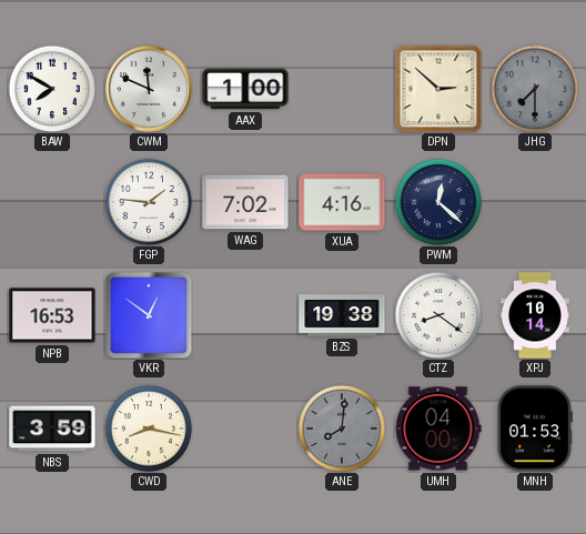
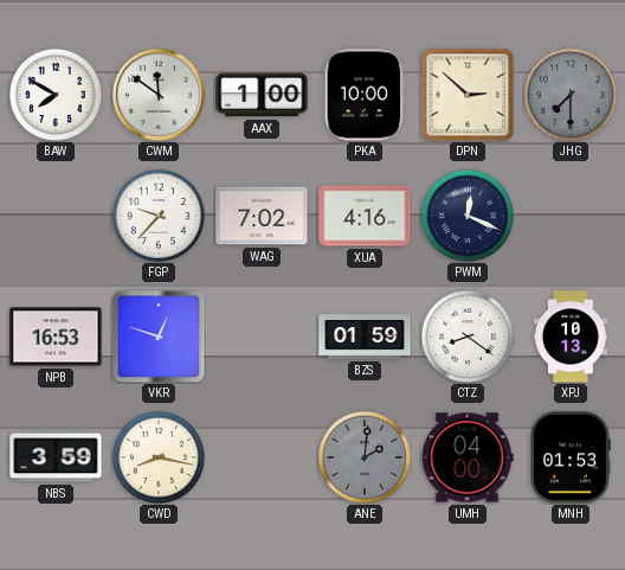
CWM: 11:49 -> 11:51 (159, 95)
PKA: none -> 10:00 (365, 95)
FGP: 1:46 -> 9:37 (157, 214)
PWM: 12:22 -> 12:19 (466, 214)
VKR: 12:51 -> 12:48 (159, 337)
BZS: 19:38 -> 01:59 (365, 337)
XPJ: 10:14 -> 10:13 (571, 337)
ANE: 8:01 -> 2:01 (363, 456)
